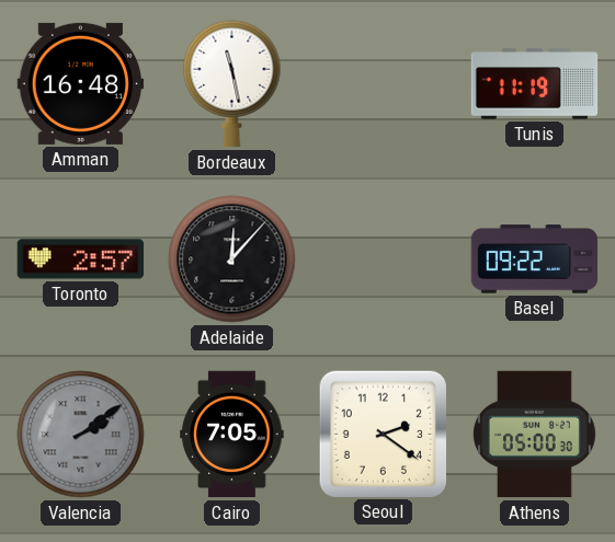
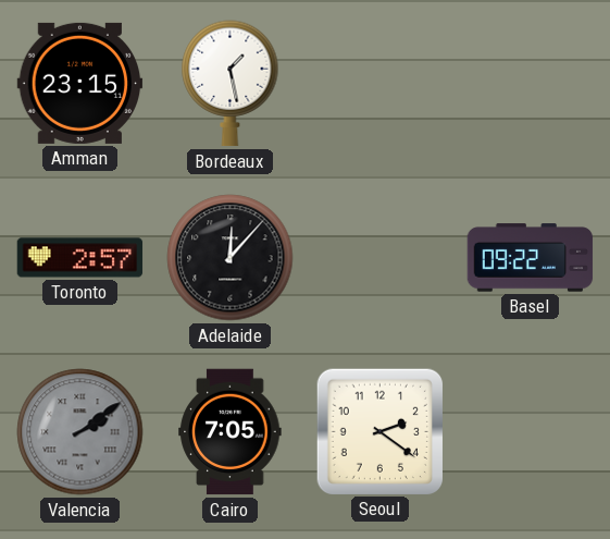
Amman: 16:48 -> 23:15 (80, 83)
Bordeaux: 11:28 -> 1:28 (231, 84)
Tunis: 11:19 -> none (535, 84)
Athens: 05:00 -> none (534, 435)
